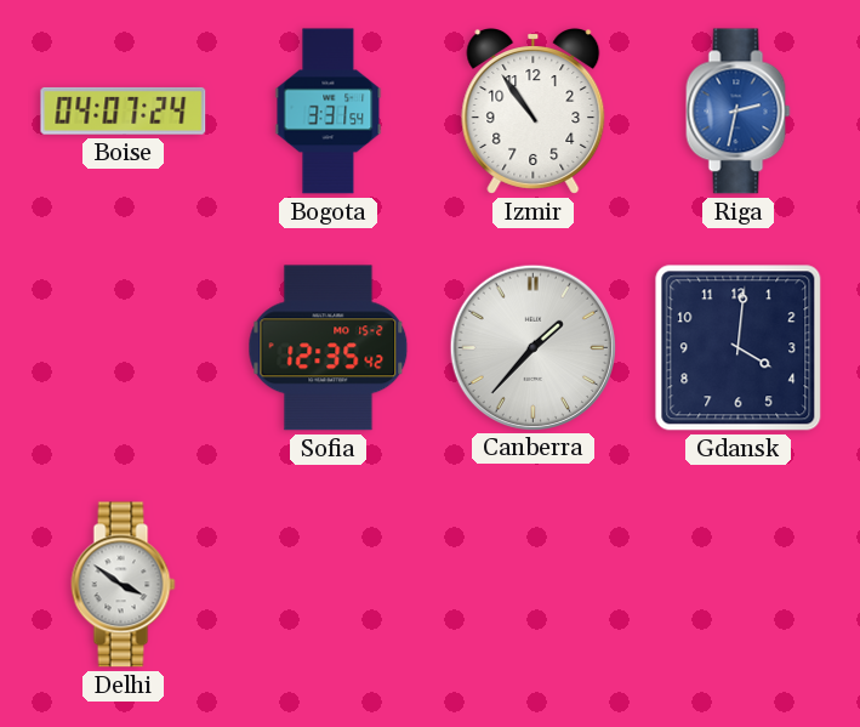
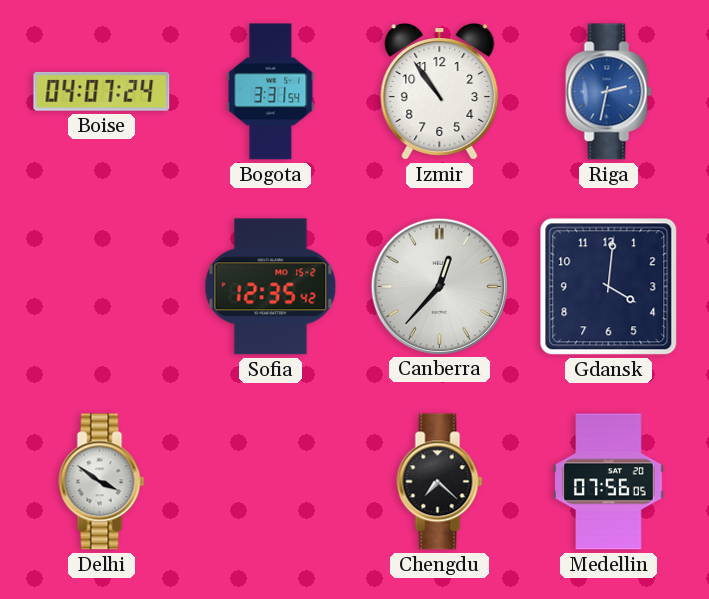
Canberra: 1:37 -> 12:37 (439, 286)
Chengdu: none -> 7:22 (440, 482)
Medellin: none -> 07:56 (609, 482)
